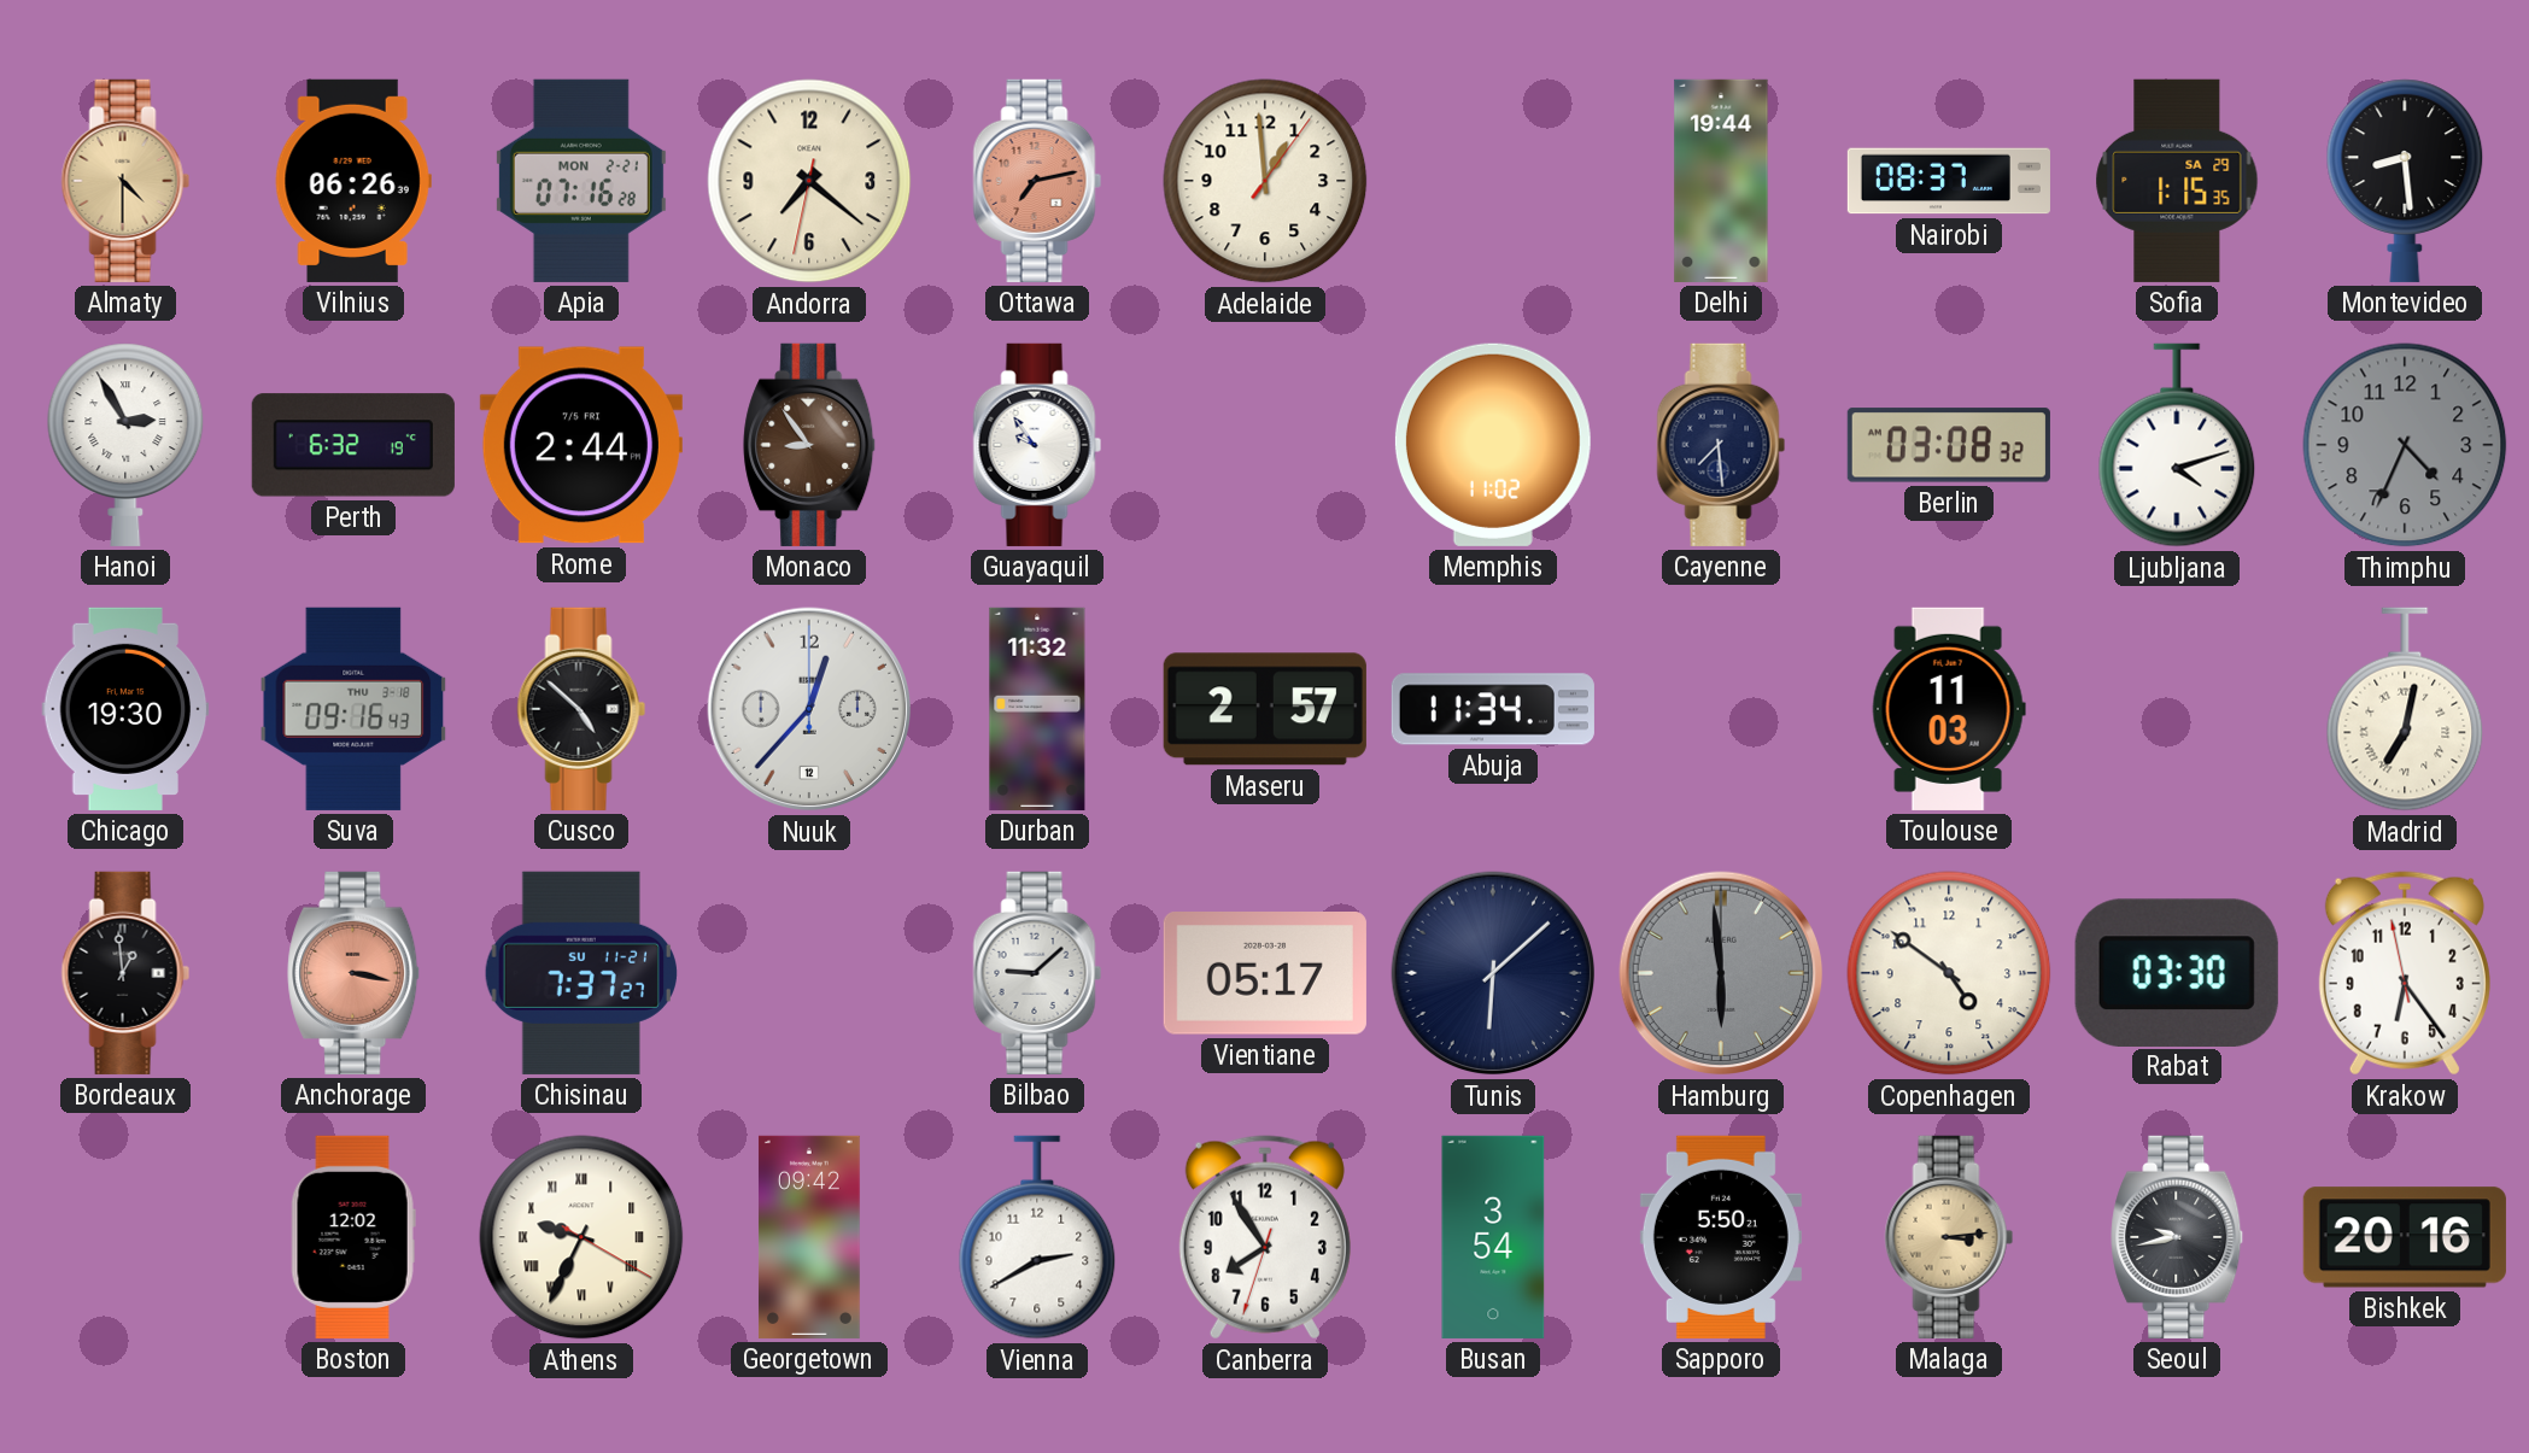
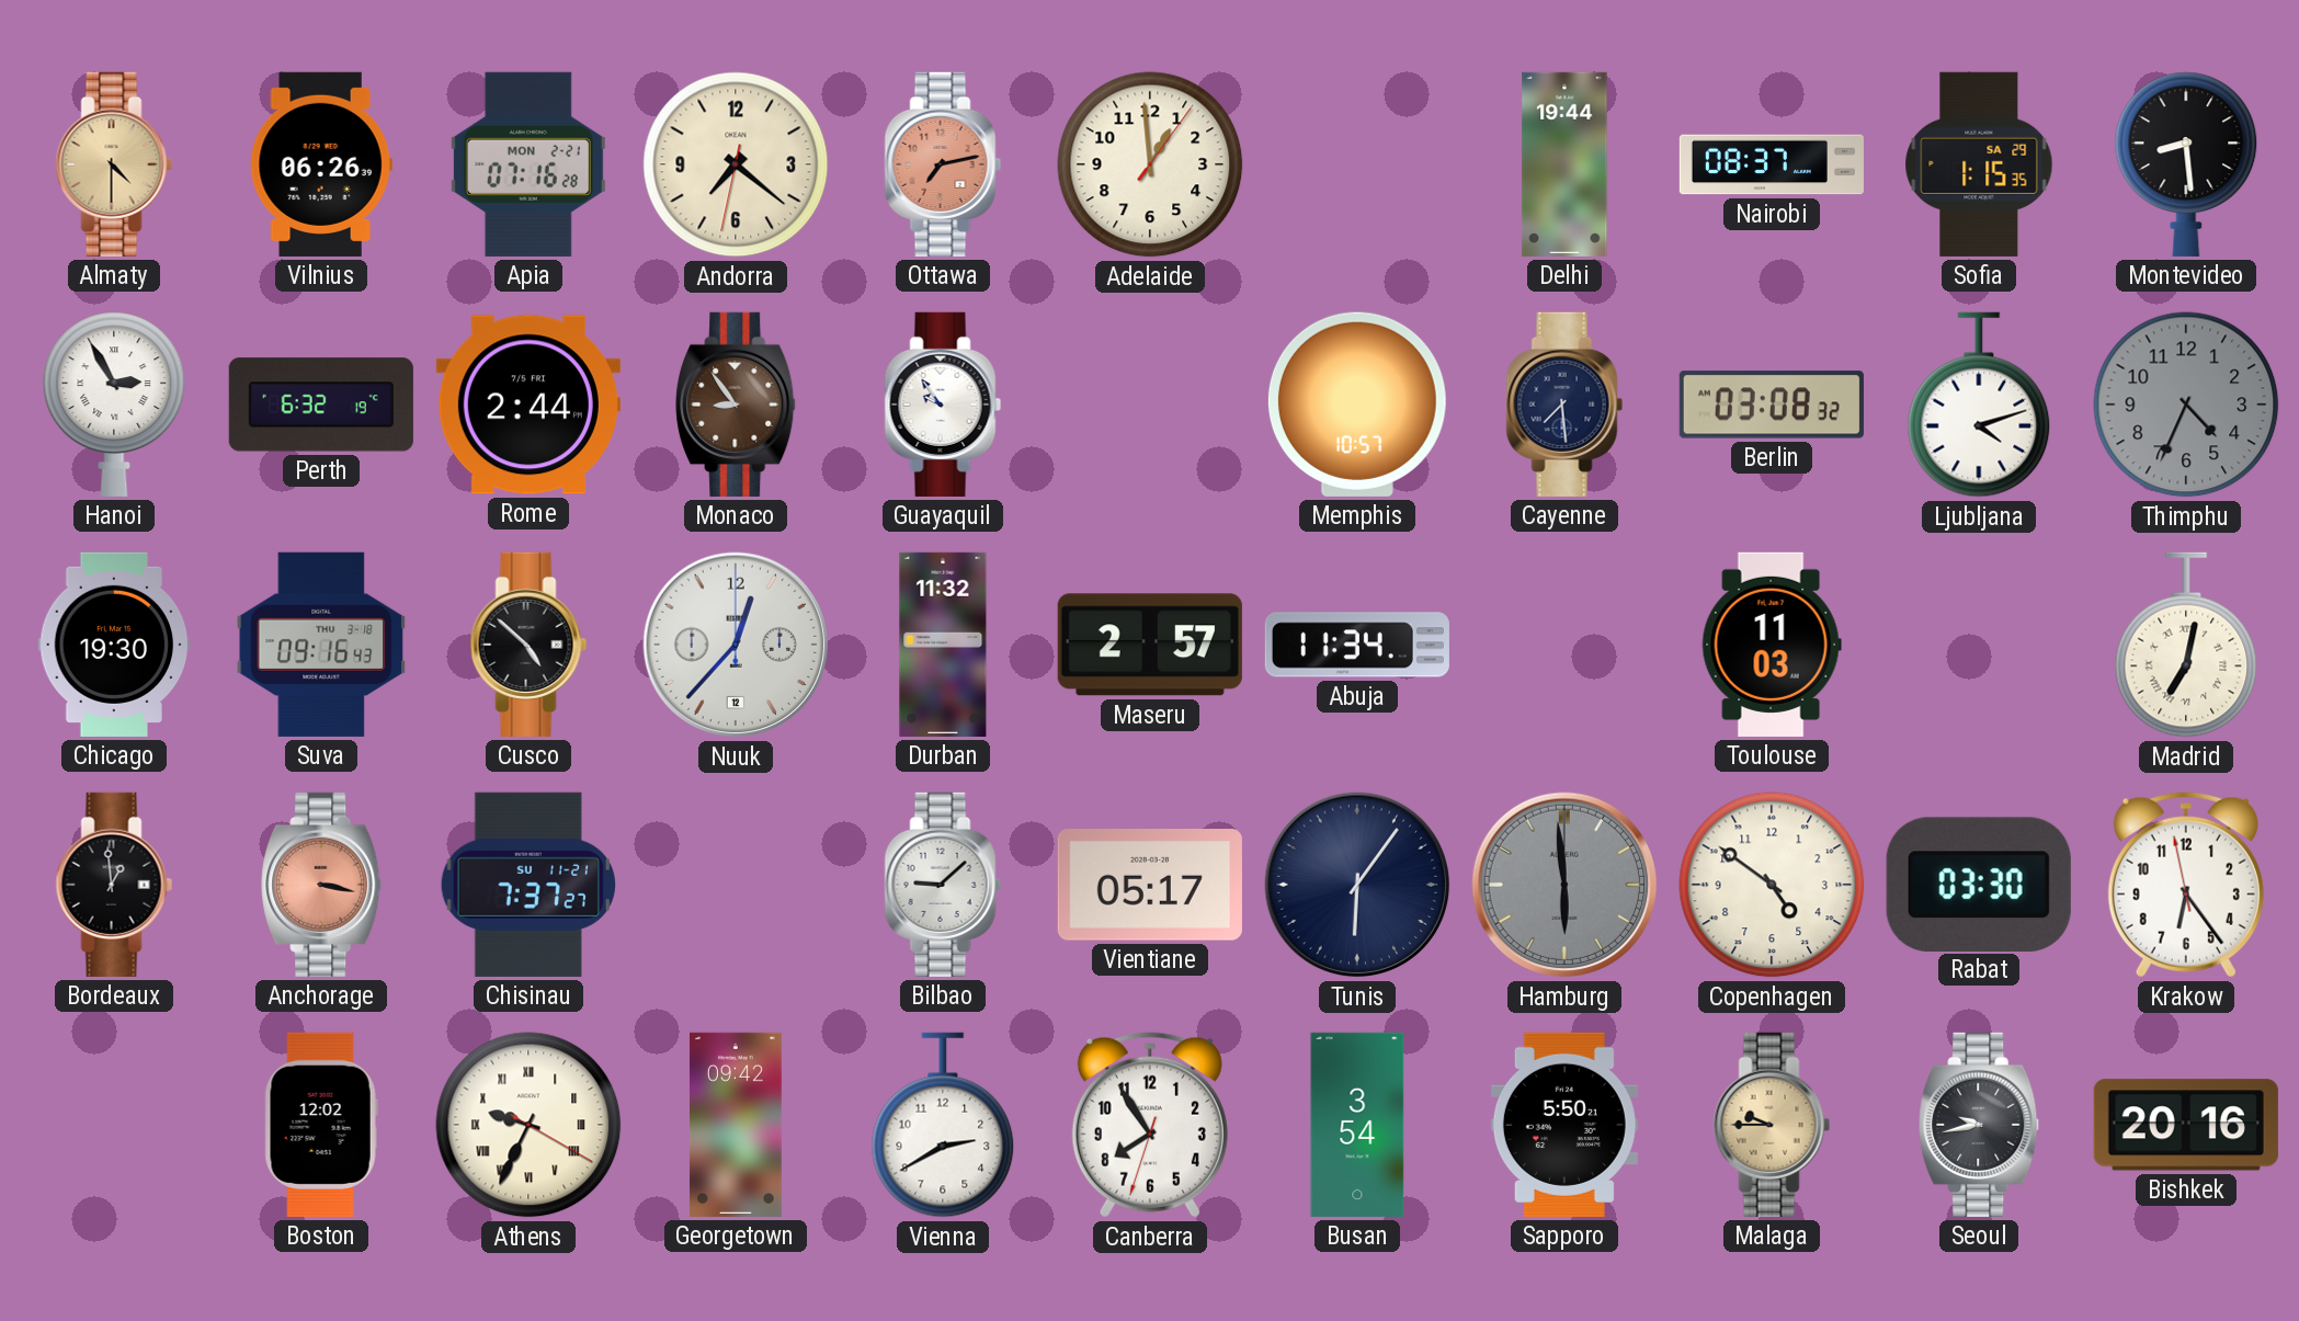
Memphis: 11:02 -> 10:57 (1357, 405)
Tunis: 6:08 -> 6:06 (1357, 885)
Malaga: 3:14 -> 9:45 (1772, 1125)
